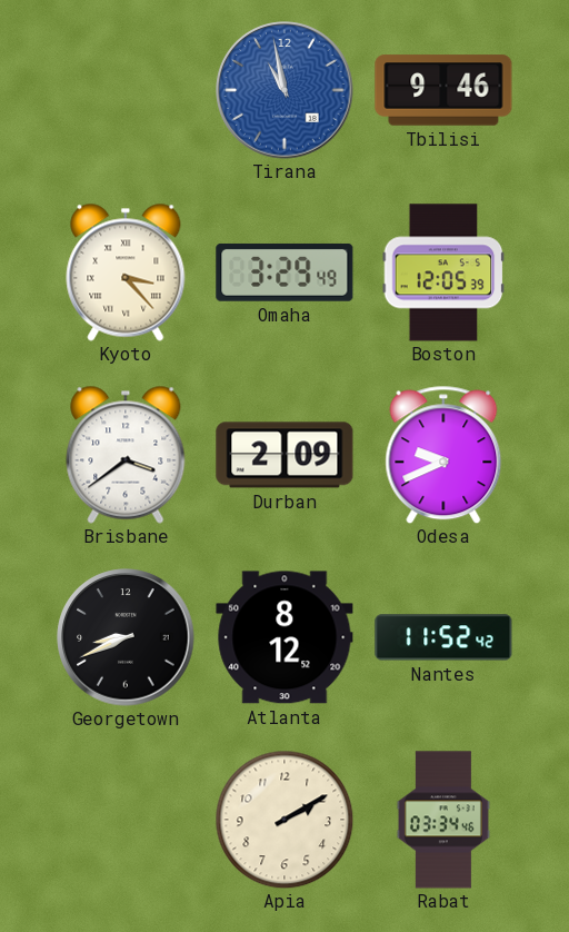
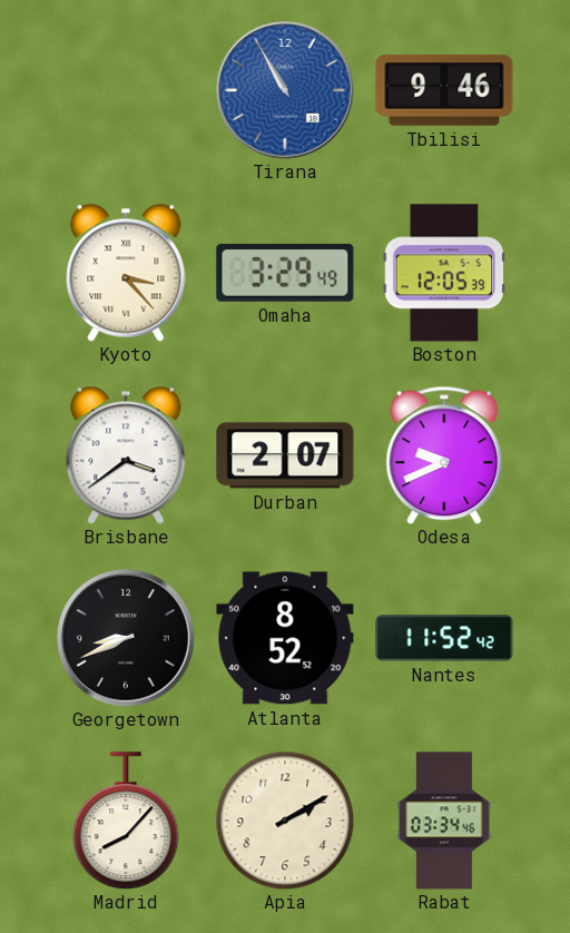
Tirana: 10:58 -> 10:55 (285, 90)
Durban: 2:09 -> 2:07 (285, 455)
Atlanta: 8:12 -> 8:52 (285, 638)
Madrid: none -> 8:07 (126, 821)
